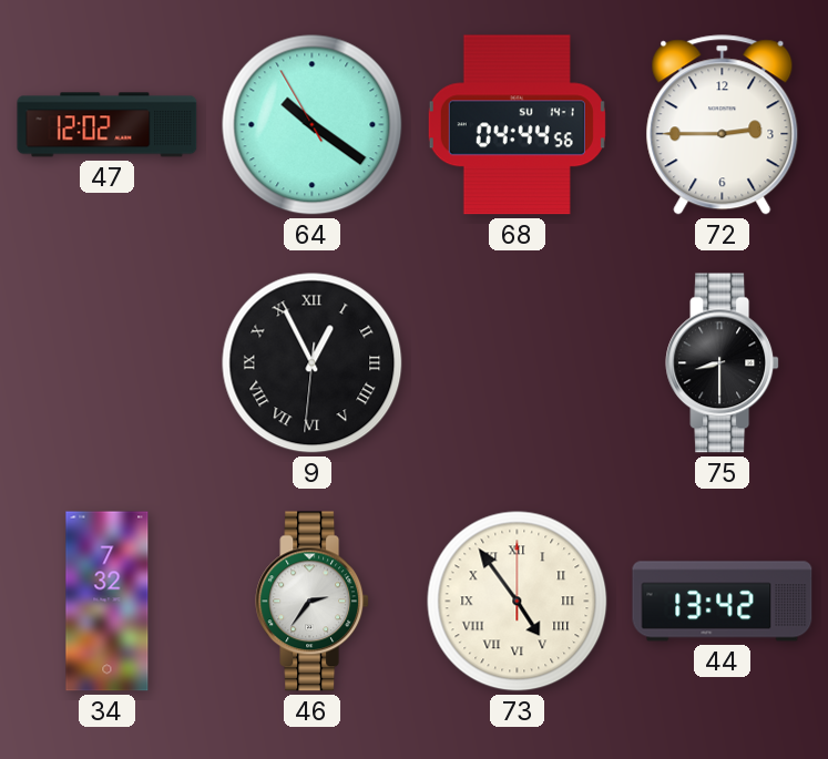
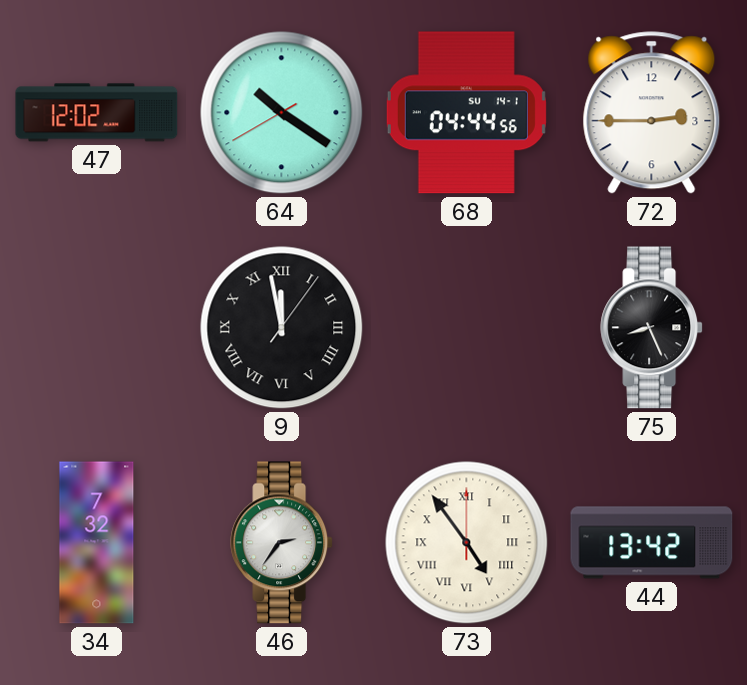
64: 10:20:55 -> 10:20:40 (282, 113)
9: 12:55 -> 11:58 (282, 328)
75: 8:30 -> 8:26 (652, 328)
